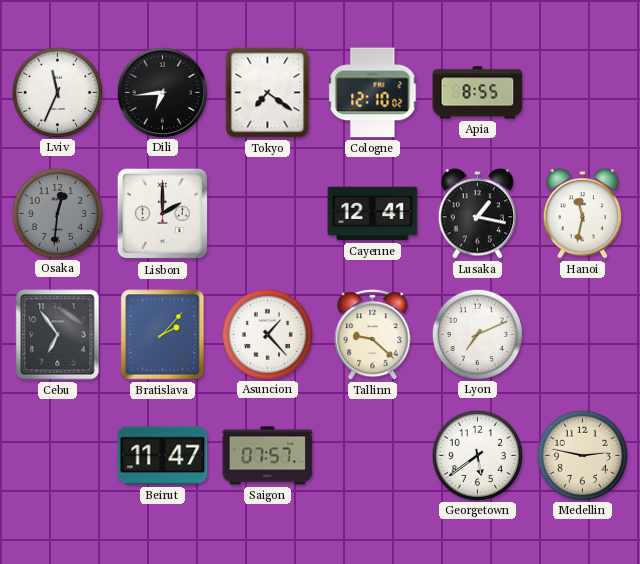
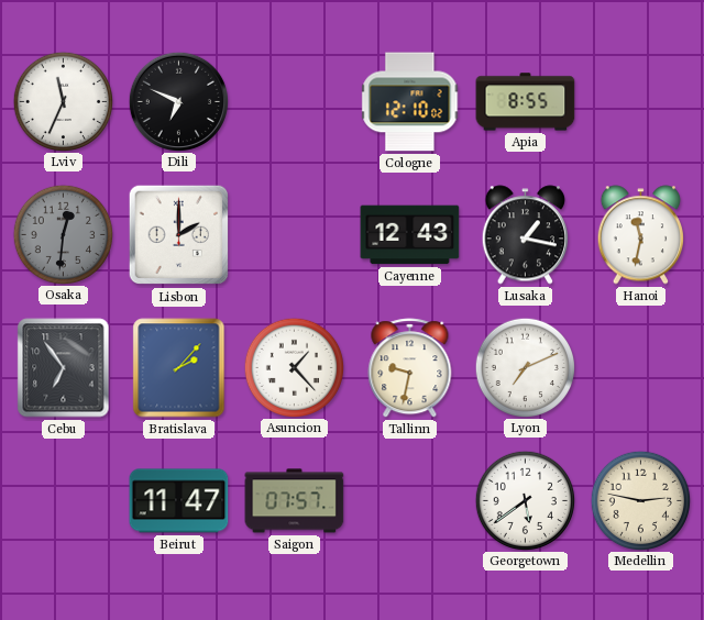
Dili: 6:44 -> 6:49 (178, 101)
Tokyo: 7:21 -> none (268, 93)
Cayenne: 12:41 -> 12:43 (410, 235)
Tallinn: 9:22 -> 9:32 (410, 368)
